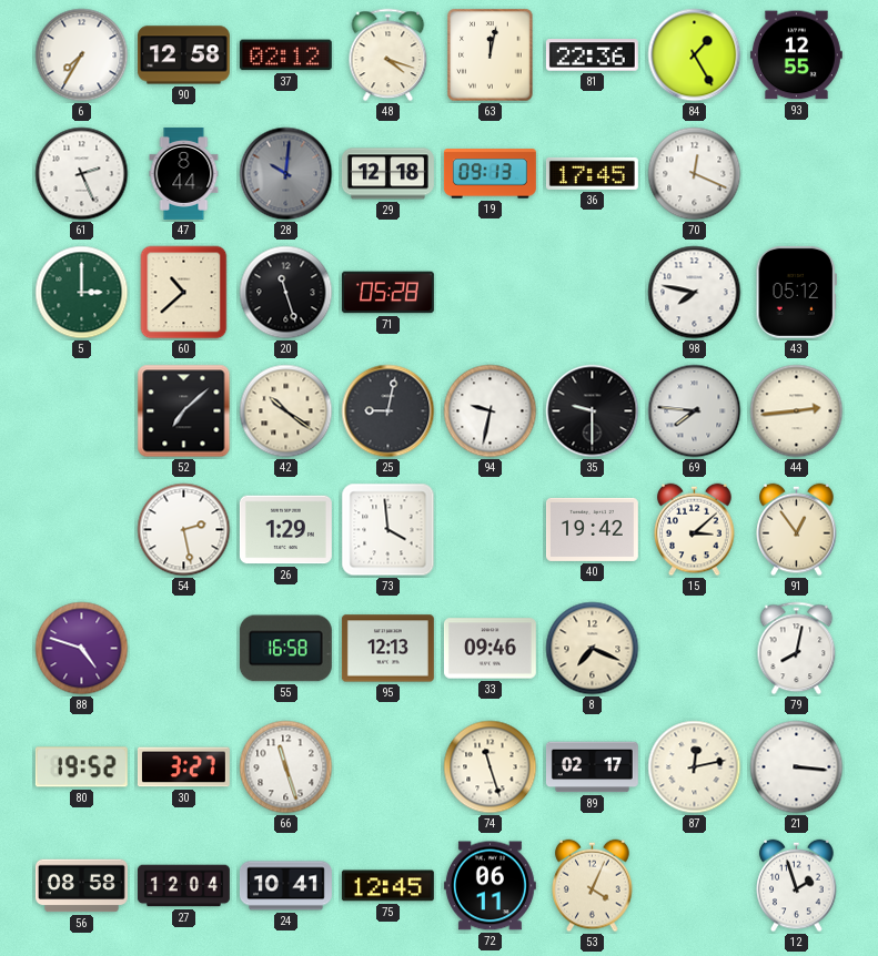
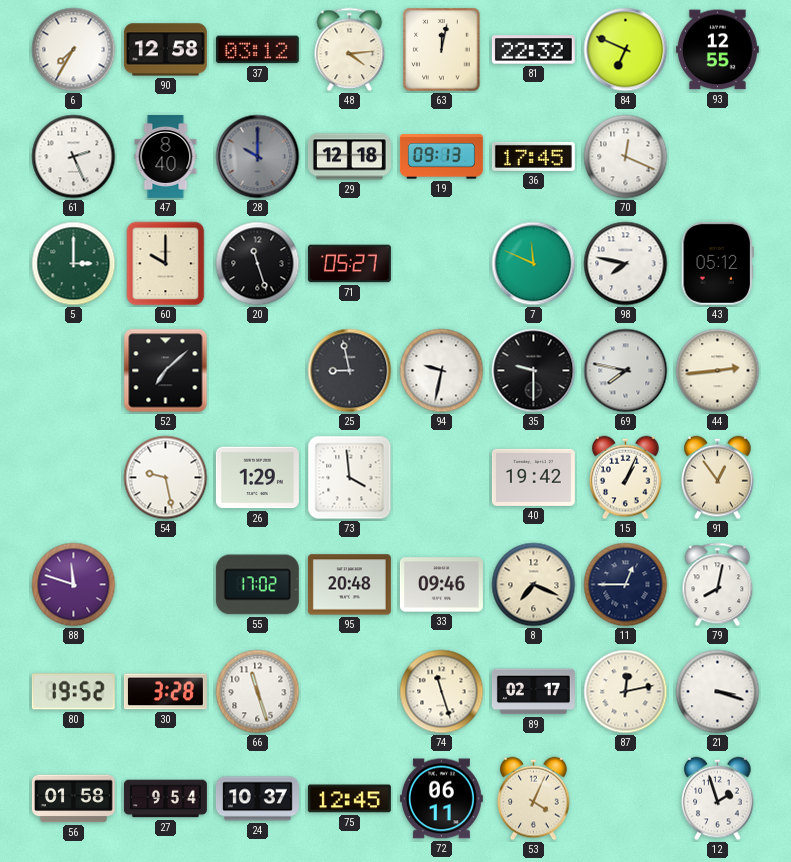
37: 02:12 -> 03:12 (257, 50)
48: 4:18 -> 4:14 (350, 50)
81: 22:36 -> 22:32 (533, 50)
84: 1:25 -> 6:49 (626, 50)
47: 8:44 -> 8:40 (166, 156)
28: 10:01 -> 10:00 (258, 157)
60: 10:38 -> 10:00 (166, 264)
71: 05:28 -> 05:27 (349, 264)
7: none -> 11:49 (534, 264)
42: 10:21 -> none (286, 411)
25: 9:02 -> 8:58 (350, 371)
69: 7:46 -> 7:47 (626, 371)
54: 2:28 -> 9:28 (166, 478)
15: 3:08 -> 1:04 (626, 478)
88: 4:48 -> 11:48 (74, 585)
55: 16:58 -> 17:02 (257, 585)
95: 12:13 -> 20:48 (349, 585)
11: none -> 12:45 (626, 585)
30: 3:27 -> 3:28 (165, 692)
21: 3:16 -> 3:18 (718, 692)
56: 08:58 -> 01:58 (73, 799)
27: 12:04 -> 9:54 (165, 799)
24: 10:41 -> 10:37 (257, 799)
